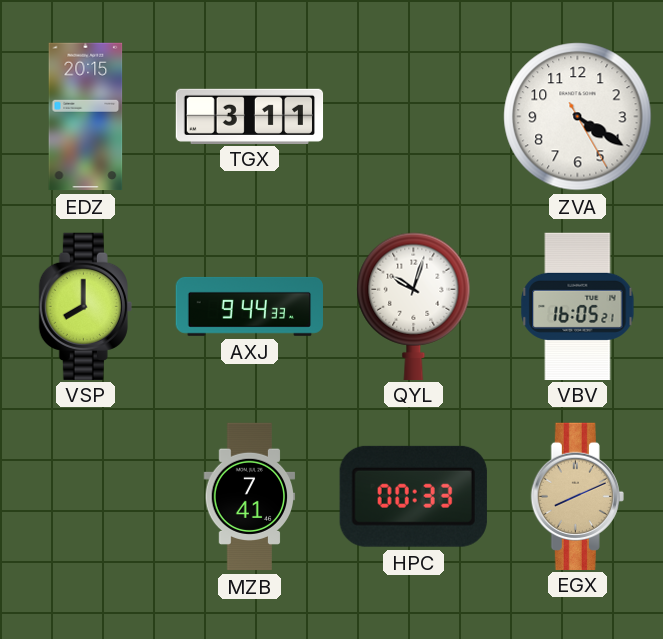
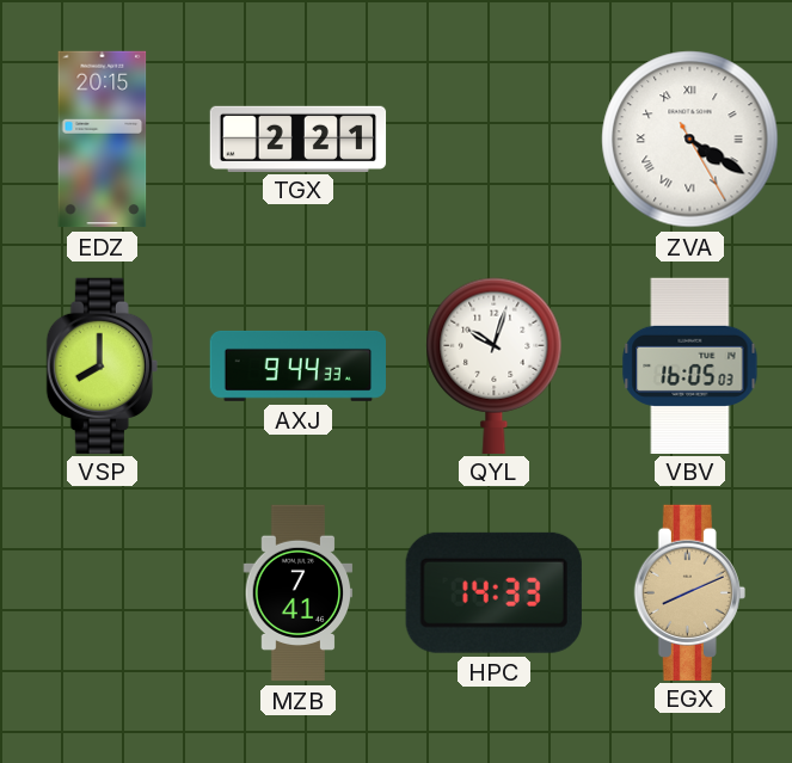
TGX: 3:11 -> 2:21 (299, 139)
ZVA numerals: Arabic -> Roman (690, 140)
VBV: 16:05:21 -> 16:05:03 (690, 365)
HPC: 00:33 -> 14:33 (493, 592)
